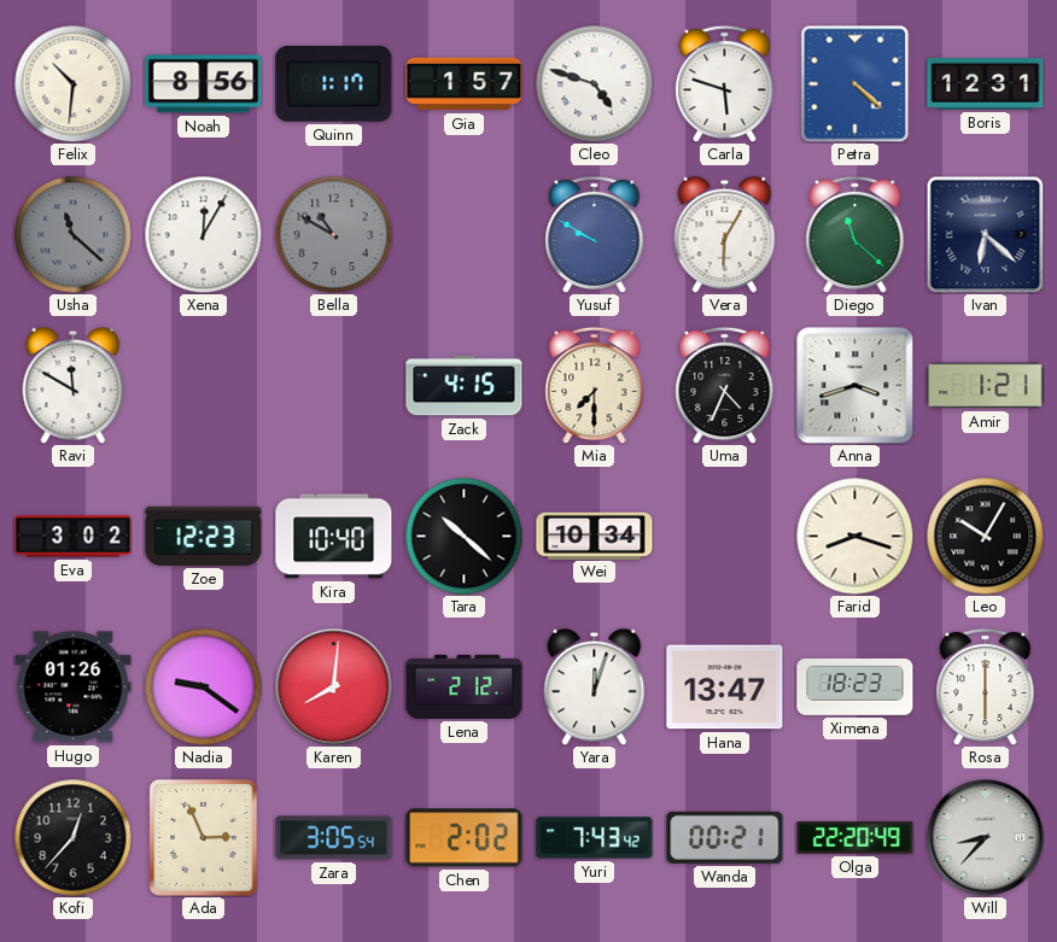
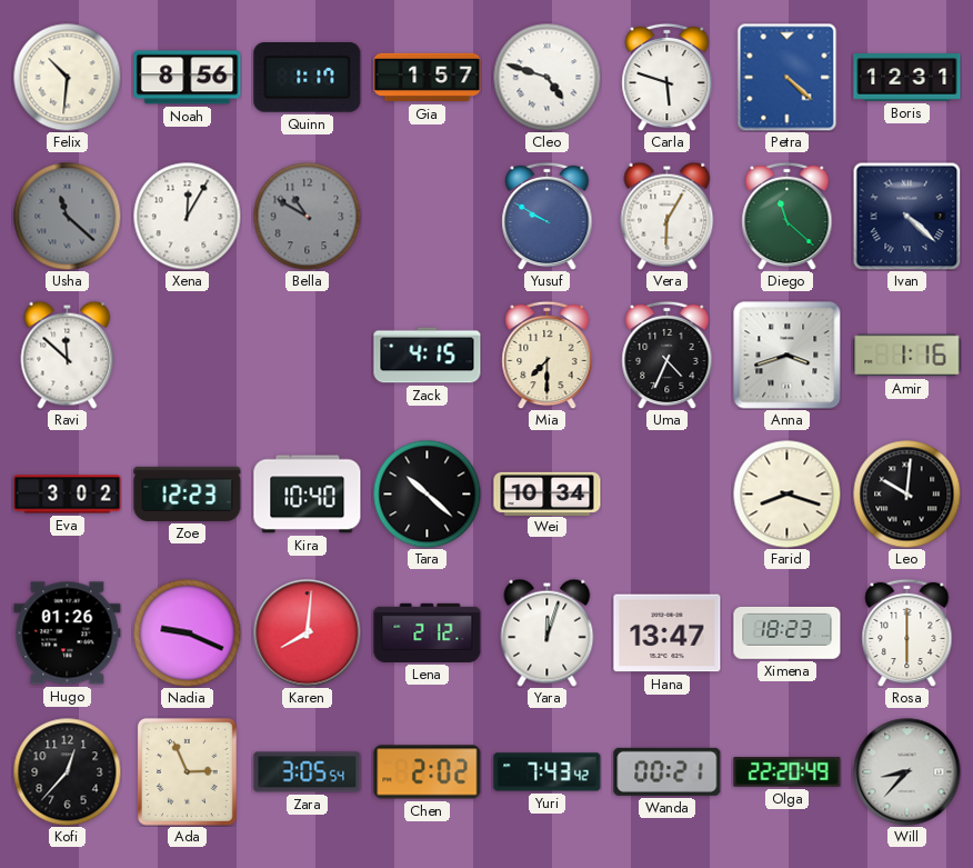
Ivan: 6:22 -> 4:22 (906, 216)
Ravi: 11:50 -> 11:52 (68, 355)
Amir: 1:21 -> 1:16 (907, 356)
Leo: 10:05 -> 10:01 (906, 493)
Nadia: 9:21 -> 9:19 (187, 632)
